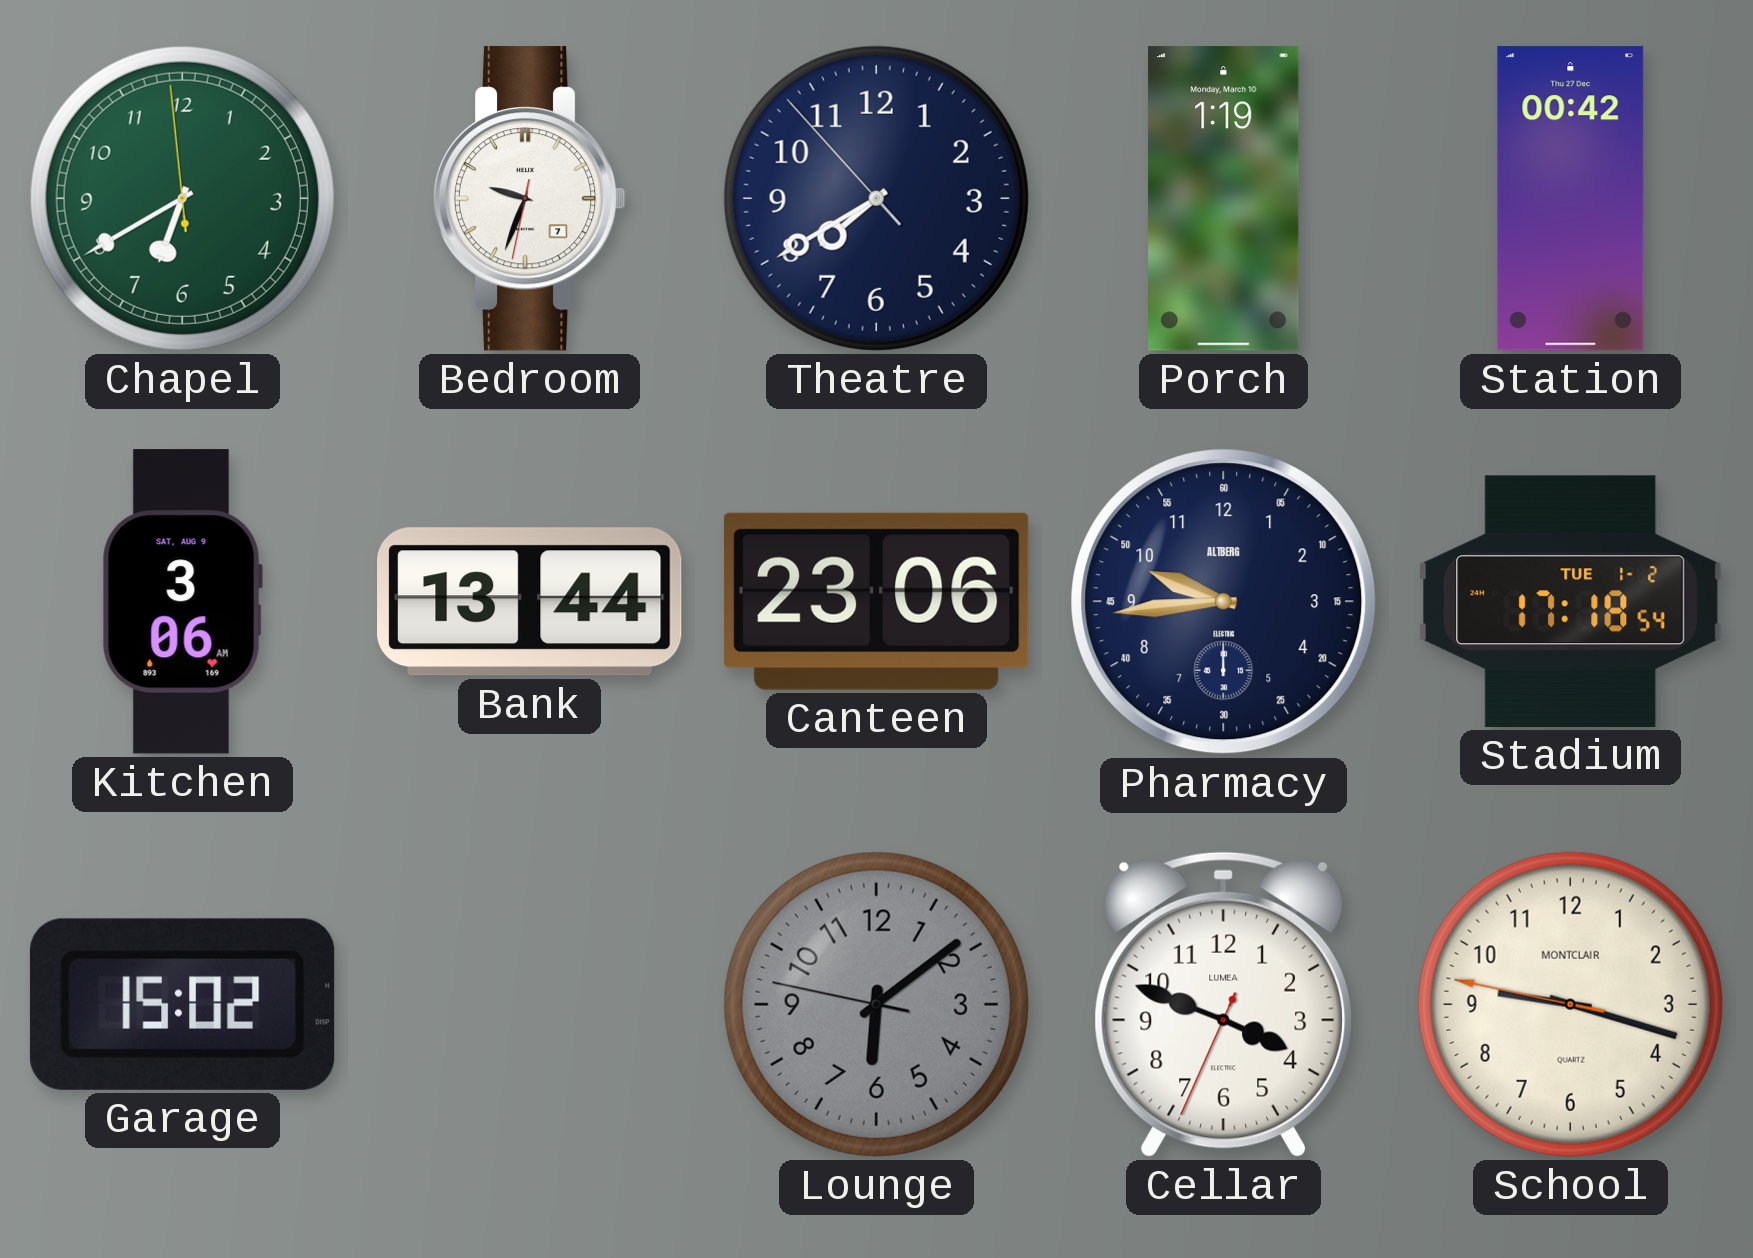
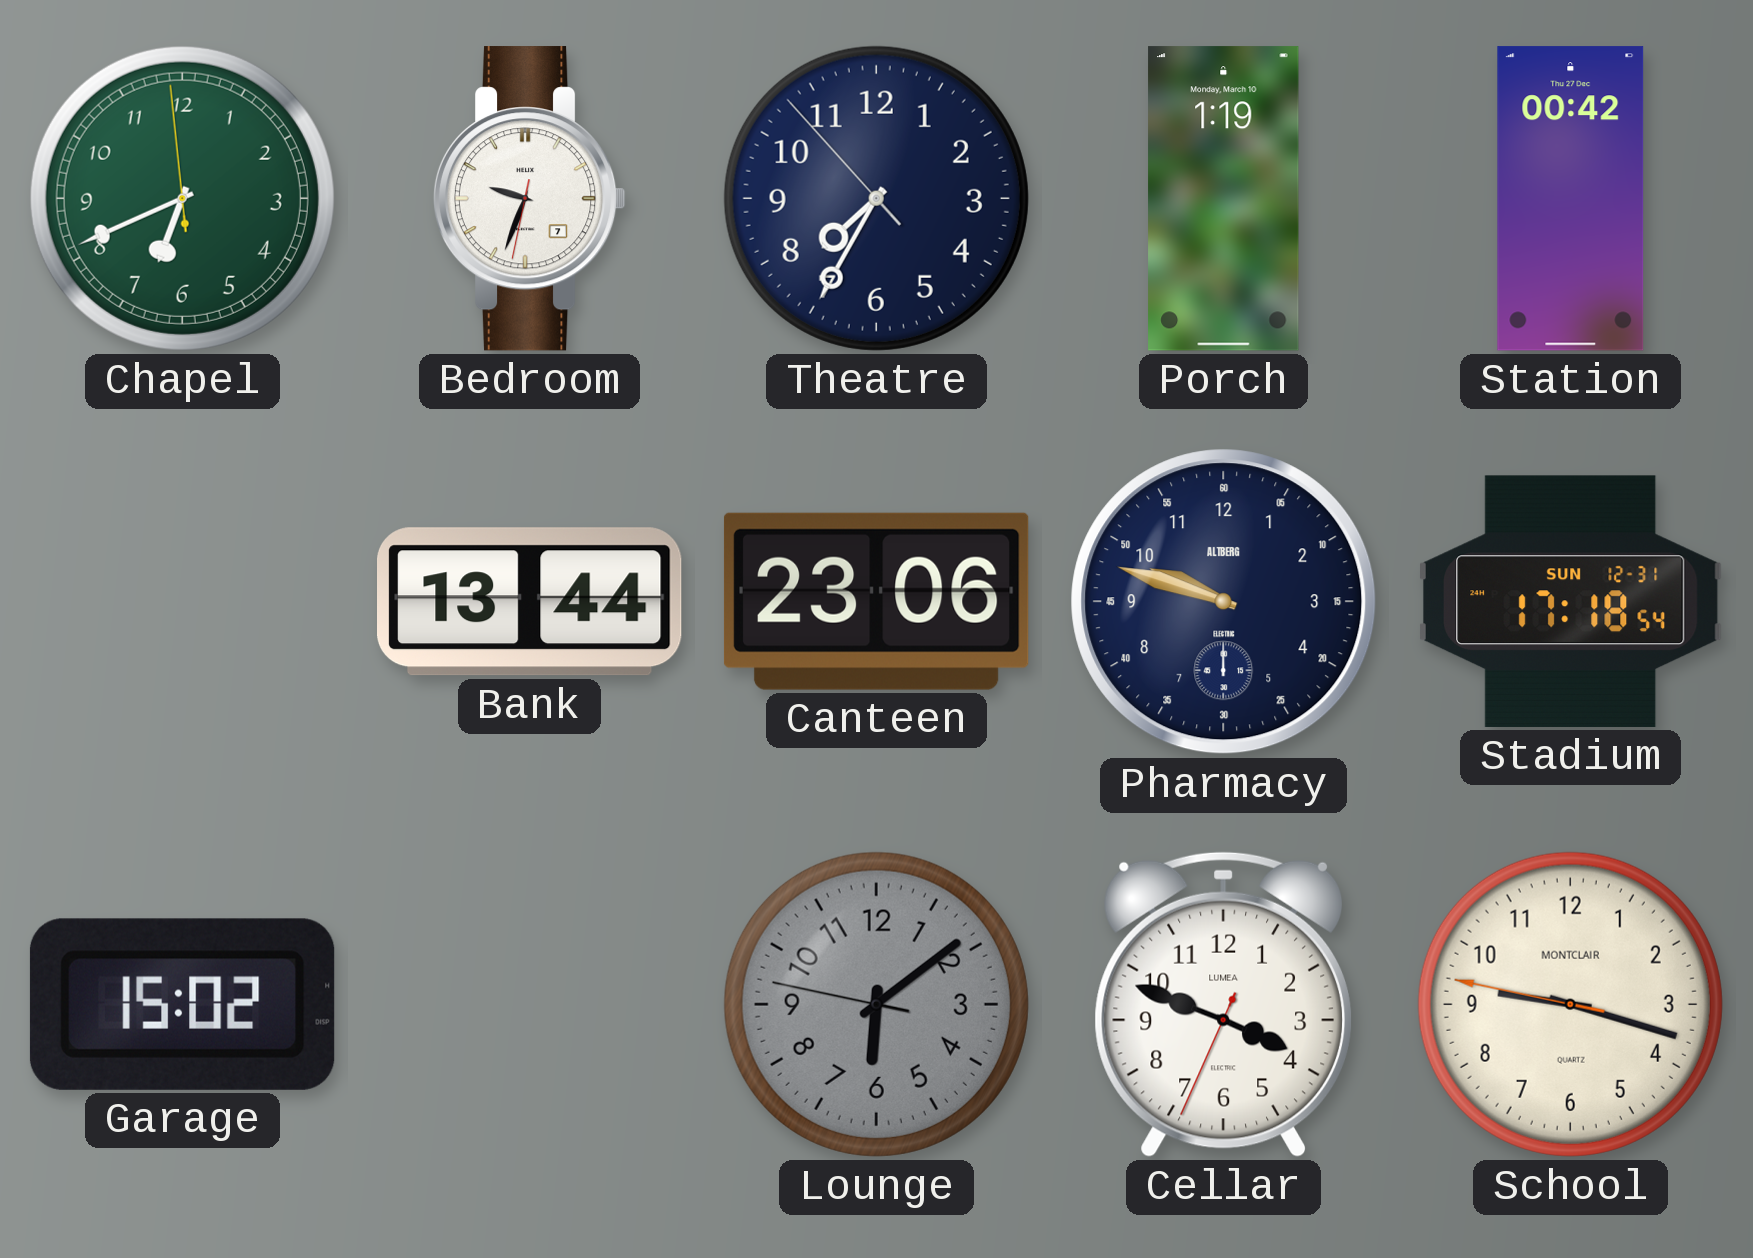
Chapel: 6:39 -> 6:40 (182, 198)
Theatre: 7:39 -> 7:34 (876, 198)
Kitchen: 3:06 -> none (182, 602)
Pharmacy: 9:44 -> 9:48 (1224, 602)
Stadium date: TUE 1-2 -> SUN 12-31 (1571, 601)
